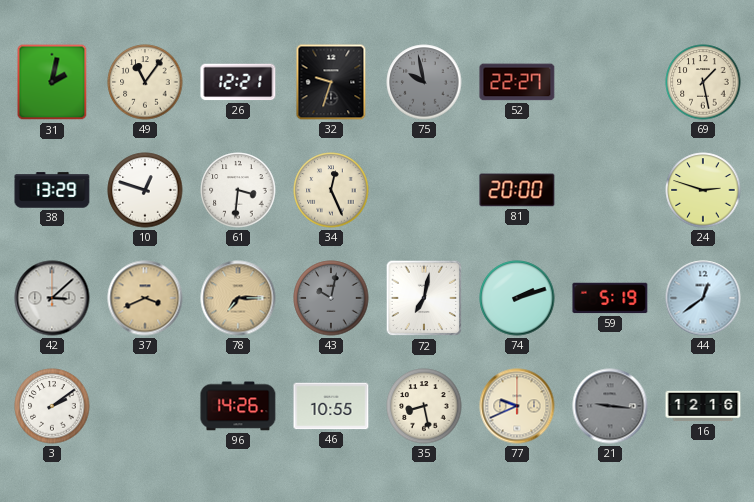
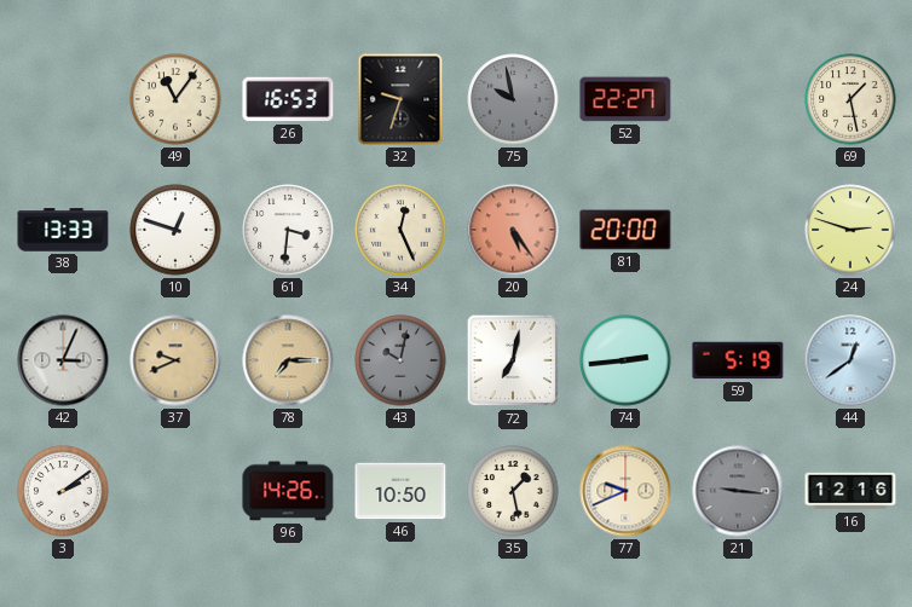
31: 2:02 -> none (52, 82)
26: 12:21 -> 16:53 (288, 99)
38: 13:29 -> 13:33 (63, 230)
20: none -> 5:24 (513, 230)
42: 3:08 -> 3:04 (63, 360)
37: 3:41 -> 9:41 (175, 360)
74: 2:12 -> 2:44 (625, 360)
46: 10:55 -> 10:50 (400, 491)
35: 8:28 -> 1:28 (513, 491)
